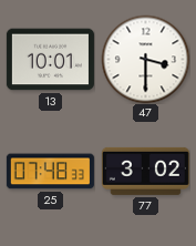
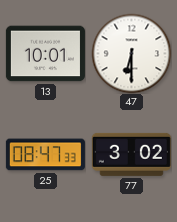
47: 3:30 -> 6:30 (131, 53)
25: 07:48 -> 08:47 (45, 155)
